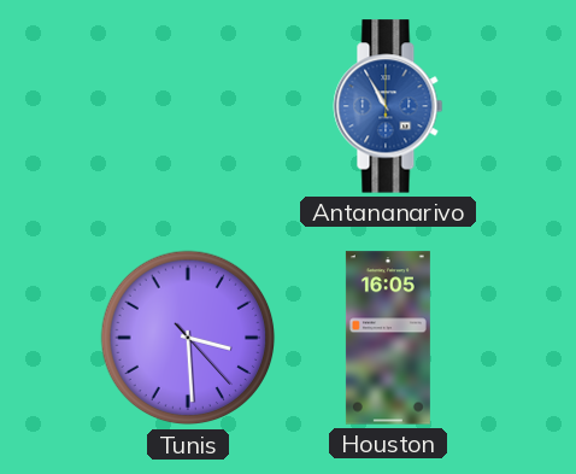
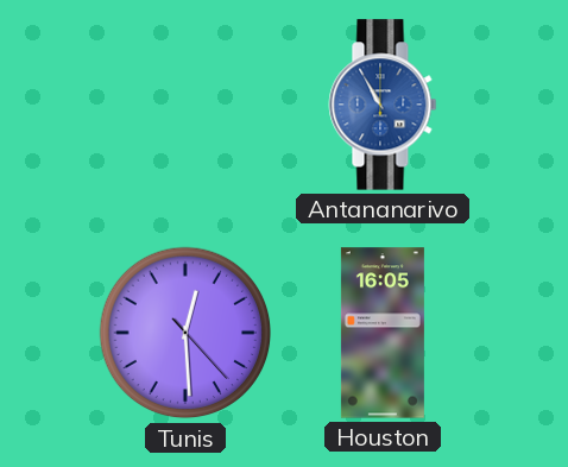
Tunis: 3:29 -> 12:29 (185, 333)
